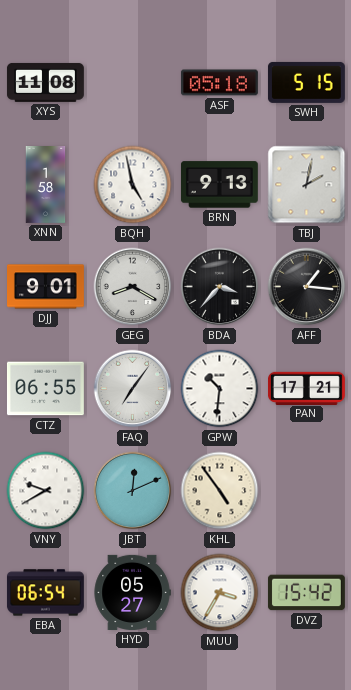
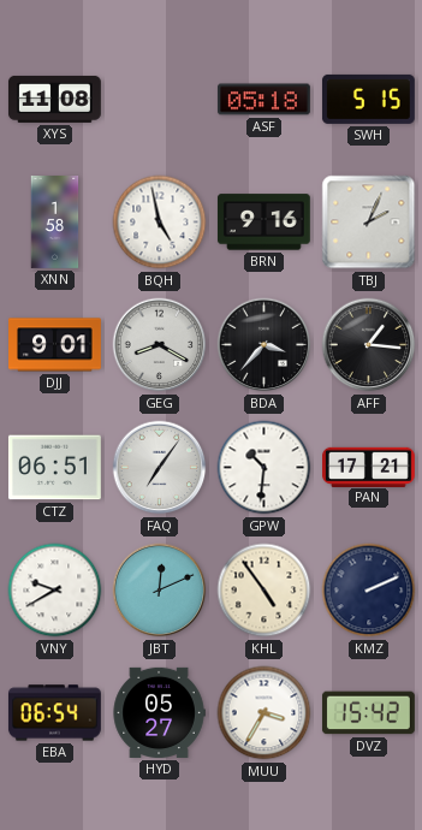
BRN: 9:13 -> 9:16 (263, 223)
TBJ: 2:02 -> 2:04 (369, 223)
CTZ: 06:55 -> 06:51 (54, 468)
KMZ: none -> 2:11 (369, 591)
